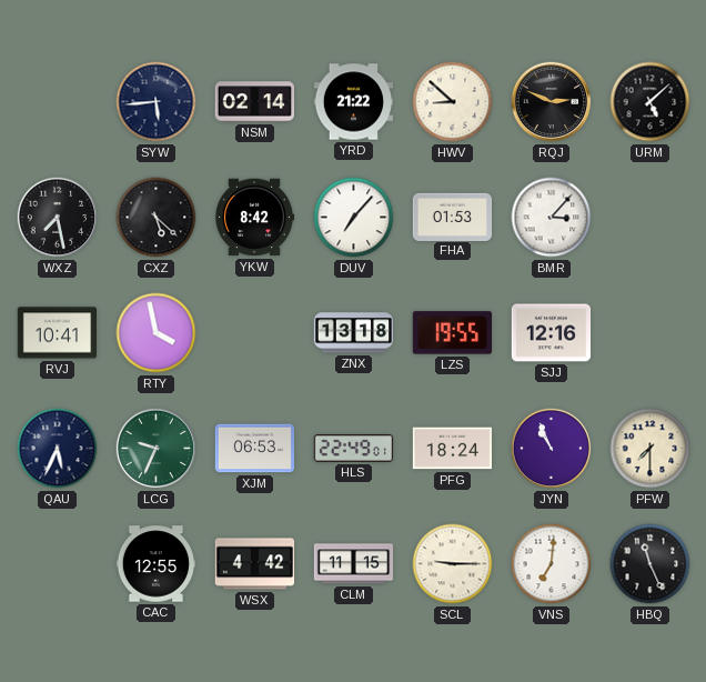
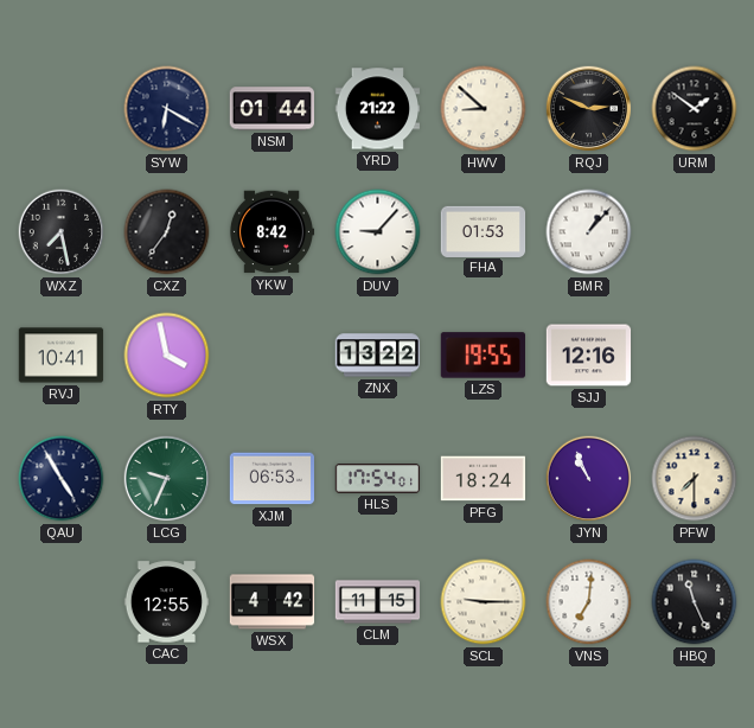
SYW: 5:44 -> 6:20 (167, 109)
NSM: 02:14 -> 01:44 (271, 109)
URM: 5:08 -> 1:51 (695, 109)
CXZ: 5:22 -> 12:36 (167, 232)
DUV: 7:07 -> 9:07 (378, 232)
BMR: 3:07 -> 1:07 (589, 232)
ZNX: 13:18 -> 13:22 (378, 356)
QAU: 5:34 -> 4:55 (62, 479)
HLS: 22:49 -> 17:54 (378, 479)
